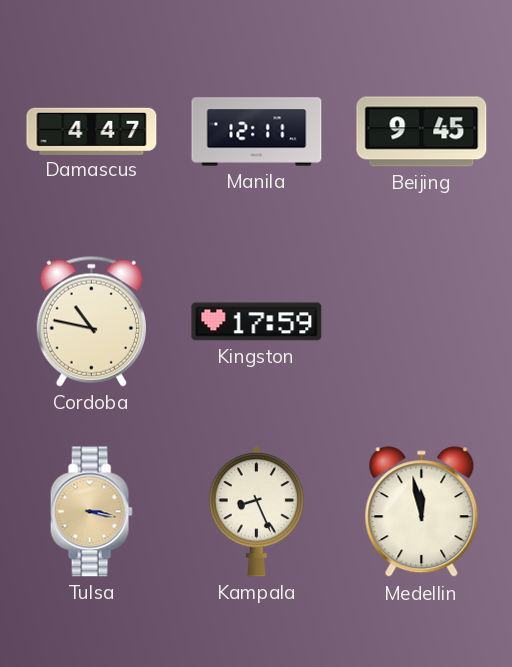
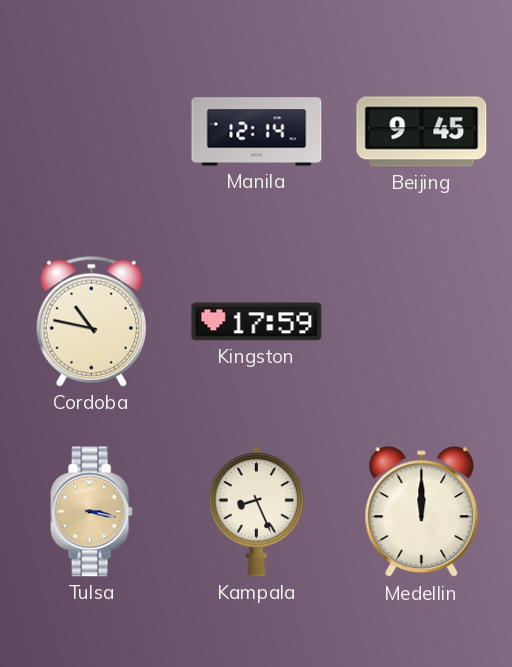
Damascus: 4:47 -> none (92, 131)
Manila: 12:11 -> 12:14 (257, 132)
Medellin: 11:58 -> 12:00 (422, 512)
